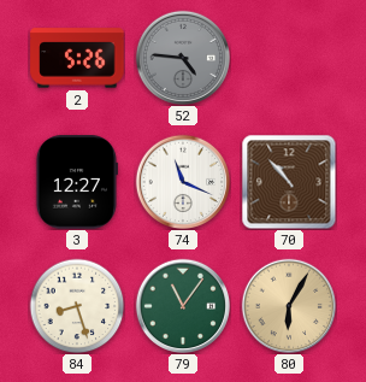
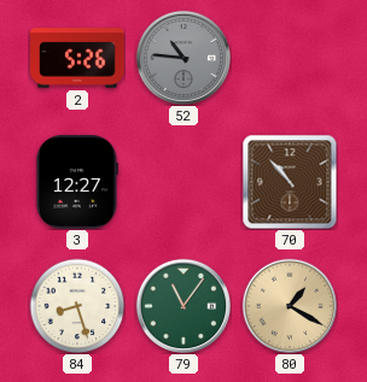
52: 4:46 -> 10:46 (182, 57)
74: 11:19 -> none (182, 181)
80: 6:05 -> 1:20 (289, 305)
